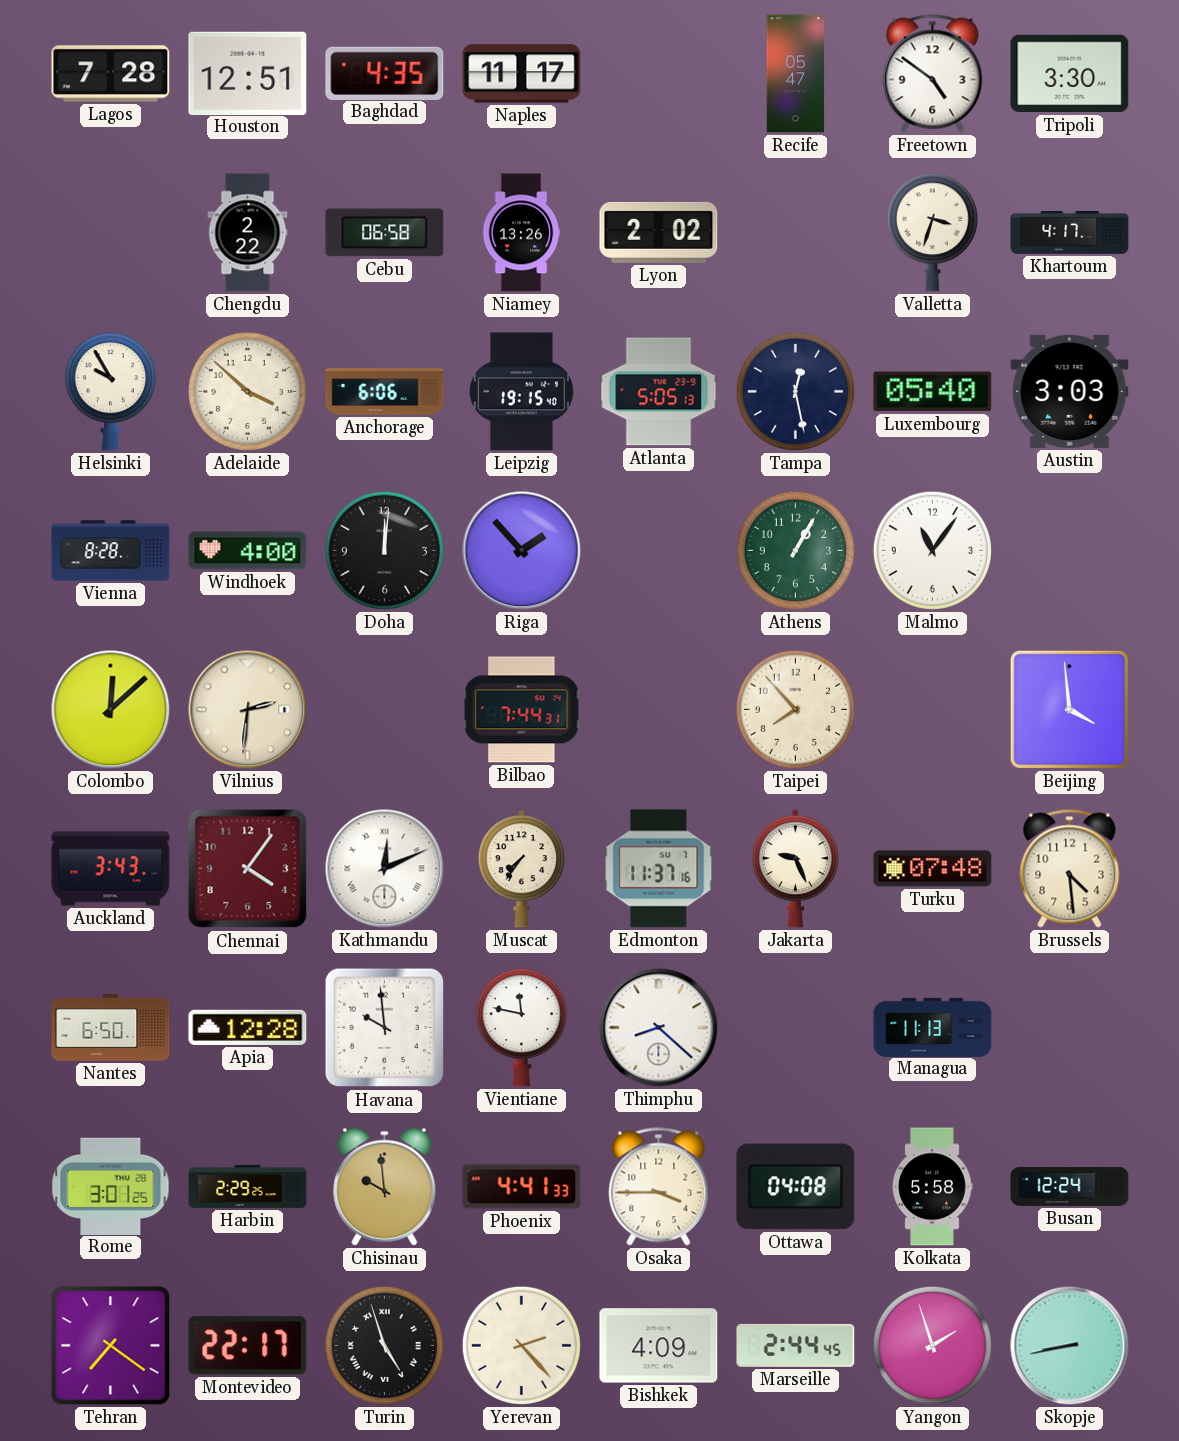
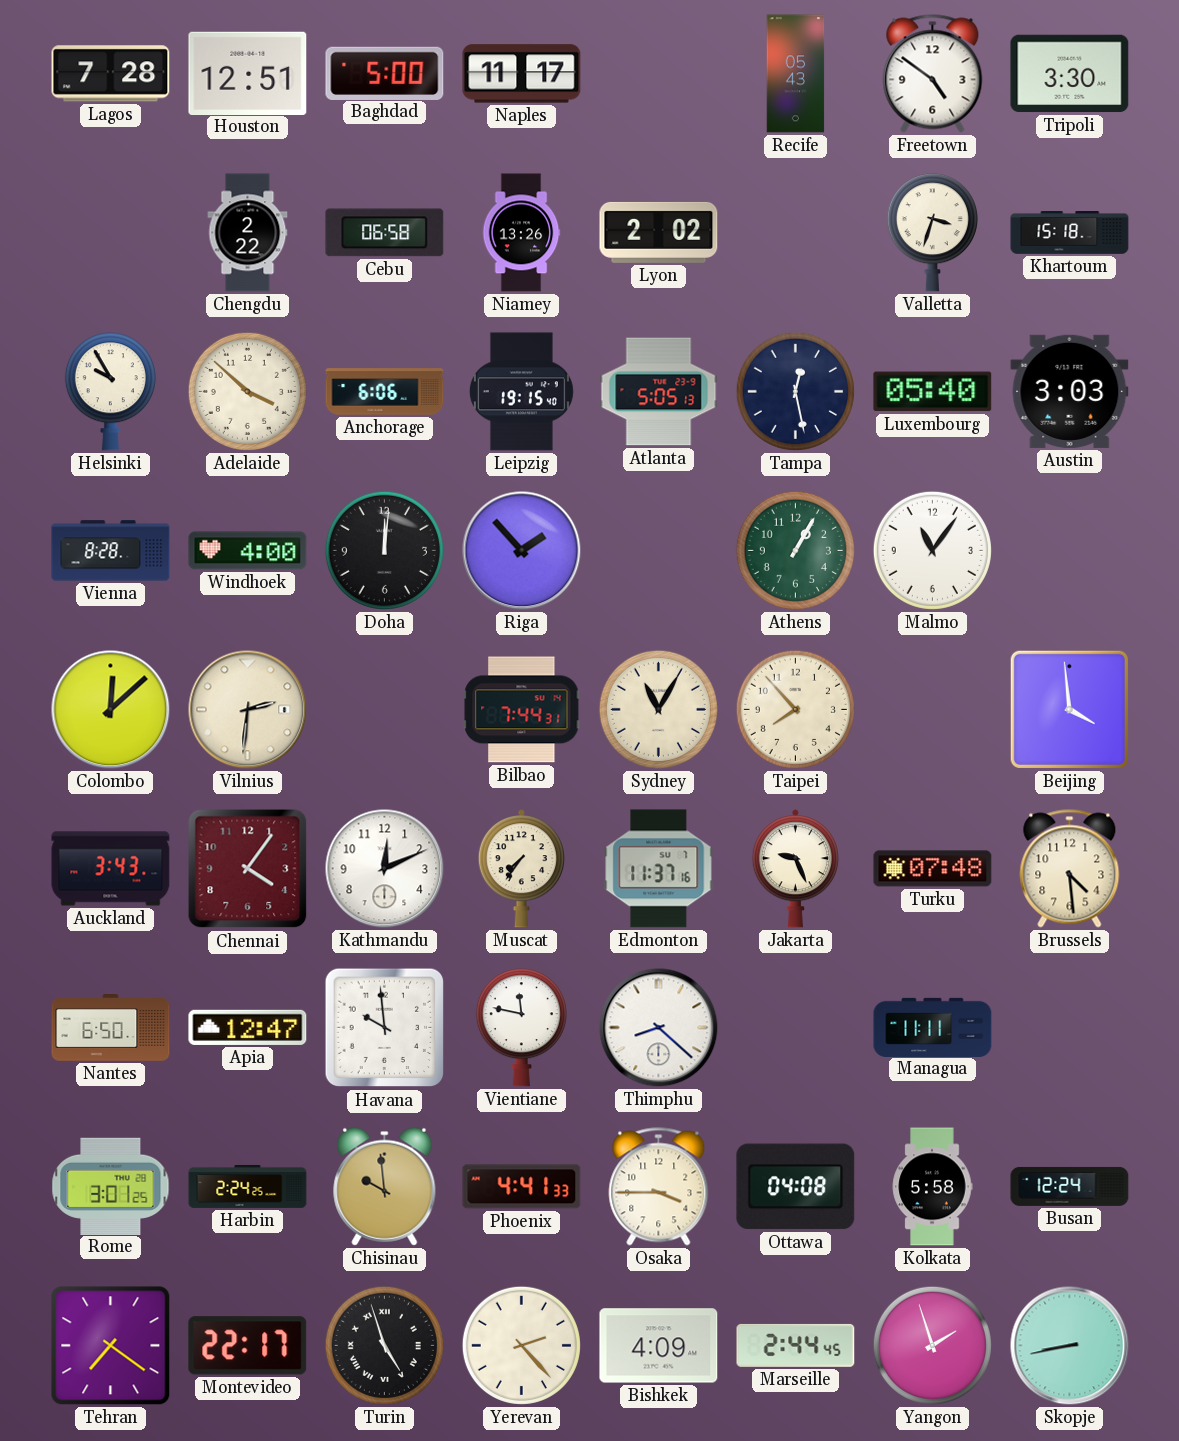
Baghdad: 4:35 -> 5:00 (385, 73)
Recife: 05:47 -> 05:43 (796, 74)
Khartoum: 4:17 -> 15:18 (1070, 233)
Sydney: none -> 11:05 (658, 709)
Kathmandu numerals: Roman -> Arabic (385, 869)
Apia: 12:28 -> 12:47 (248, 1027)
Managua: 11:13 -> 11:11 (933, 1027)
Harbin: 2:29 -> 2:24 (248, 1186)
